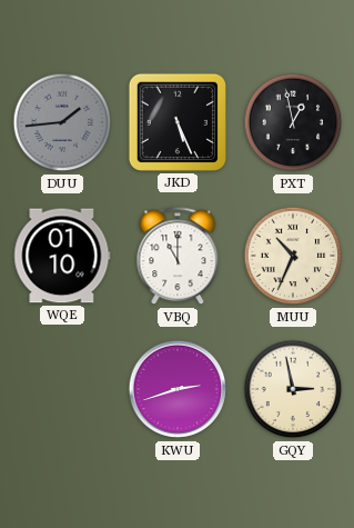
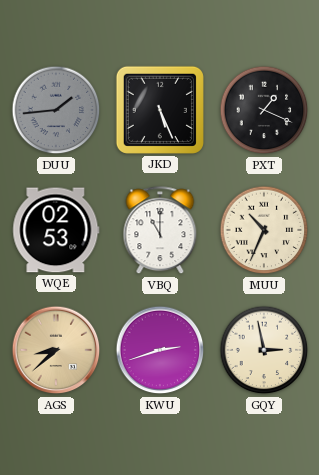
PXT: 12:58 -> 1:19 (264, 110)
WQE: 01:10 -> 02:53 (56, 230)
AGS: none -> 8:38 (56, 350)
